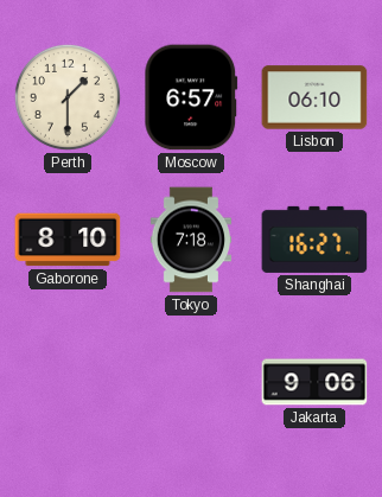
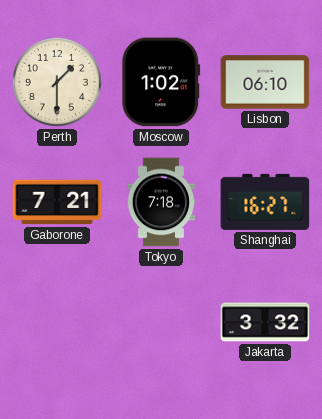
Moscow: 6:57 -> 1:02 (161, 82)
Gaborone: 8:10 -> 7:21 (57, 202)
Jakarta: 9:06 -> 3:32 (265, 322)
